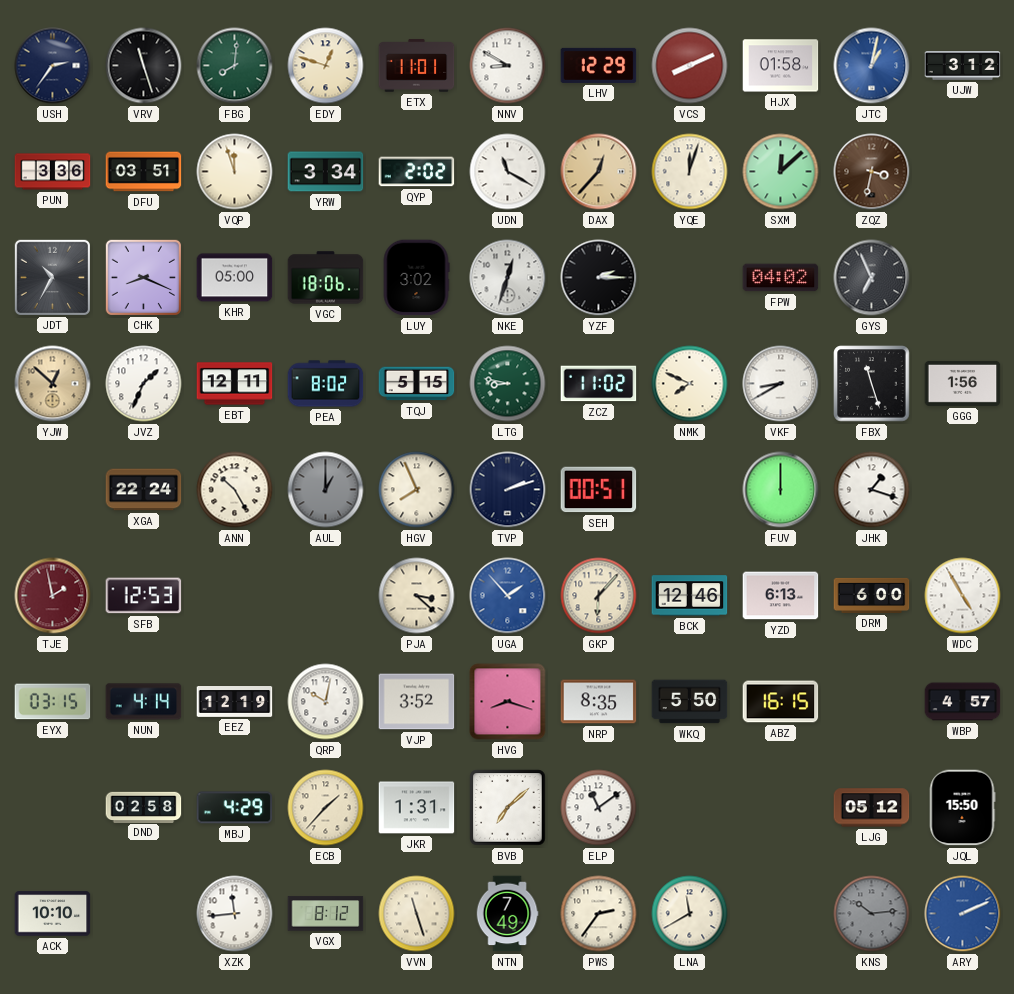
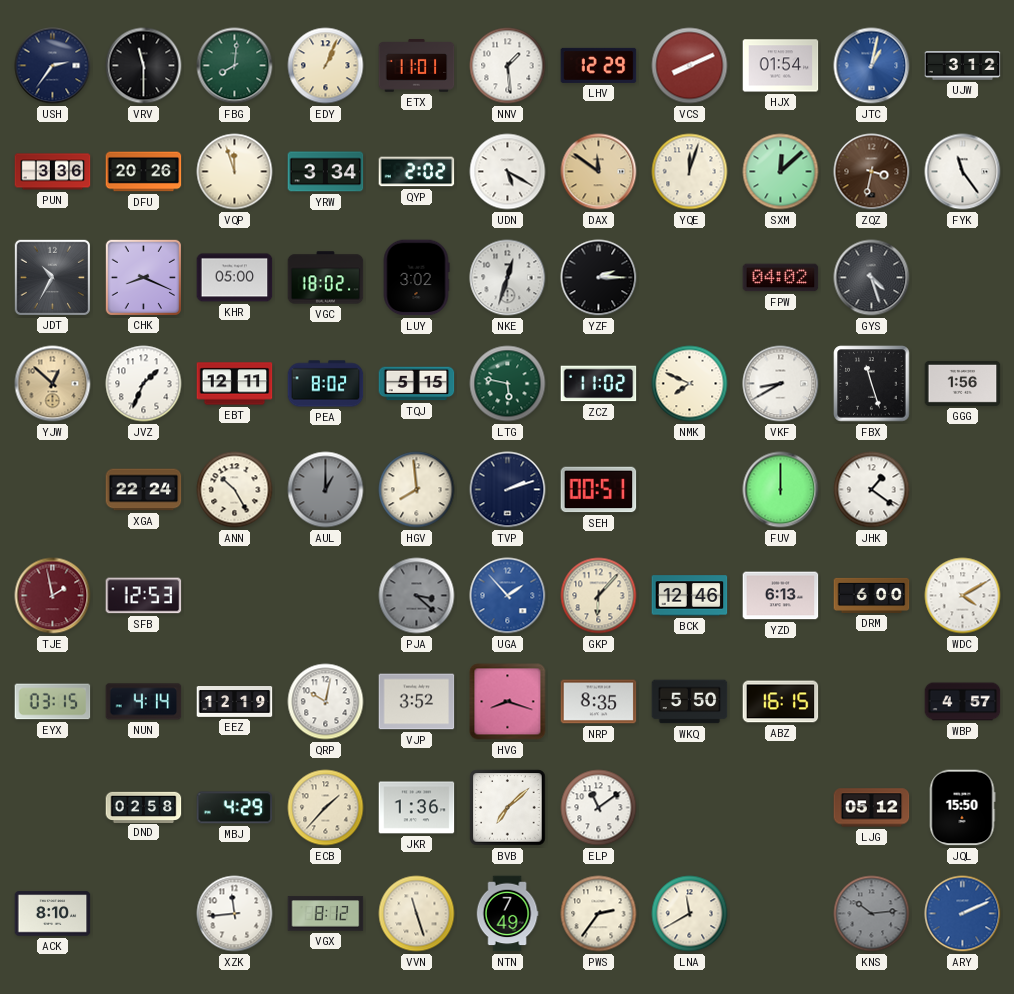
VRV: 11:27 -> 11:30 (144, 66)
EDY: 12:48 -> 1:04 (326, 66)
NNV: 8:50 -> 1:29 (508, 66)
HJX: 01:58 -> 01:54 (781, 66)
DFU: 03:51 -> 20:26 (144, 172)
UDN: 11:20 -> 5:20 (508, 172)
DAX: 12:37 -> 11:51 (599, 172)
FYK: none -> 11:24 (963, 172)
VGC: 18:06 -> 18:02 (326, 278)
GYS: 6:56 -> 4:27 (872, 278)
LTG: 8:47 -> 5:47 (508, 384)
HGV: 7:56 -> 7:59 (417, 490)
JHK: 1:18 -> 1:21 (872, 490)
PJA dial: cream -> grey (417, 596)
WDC: 4:55 -> 4:10 (963, 596)
JKR: 1:31 -> 1:36 (417, 808)
ACK: 10:10 -> 8:10 (53, 914)
